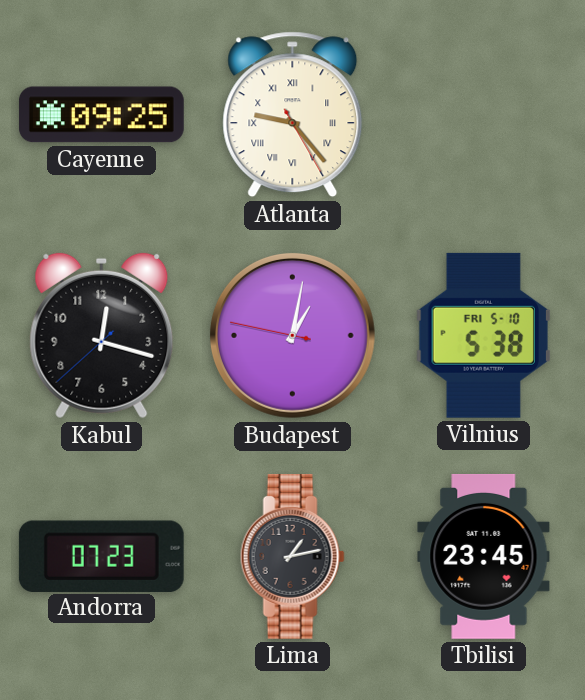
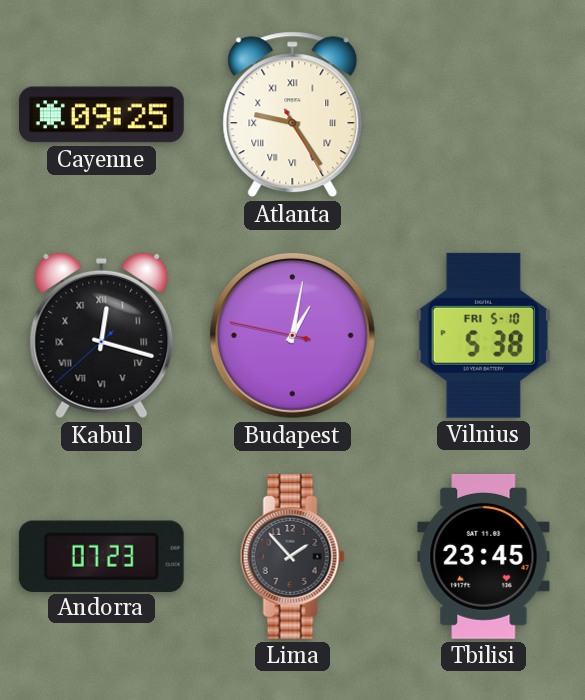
Atlanta: 9:23 -> 9:24 (293, 115)
Kabul numerals: Arabic -> Roman (102, 336)
Lima: 1:13 -> 1:53 (292, 556)
